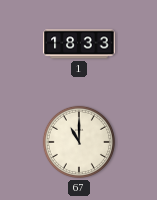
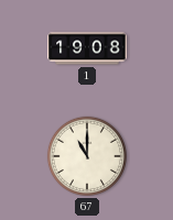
1: 18:33 -> 19:08 (87, 48)
